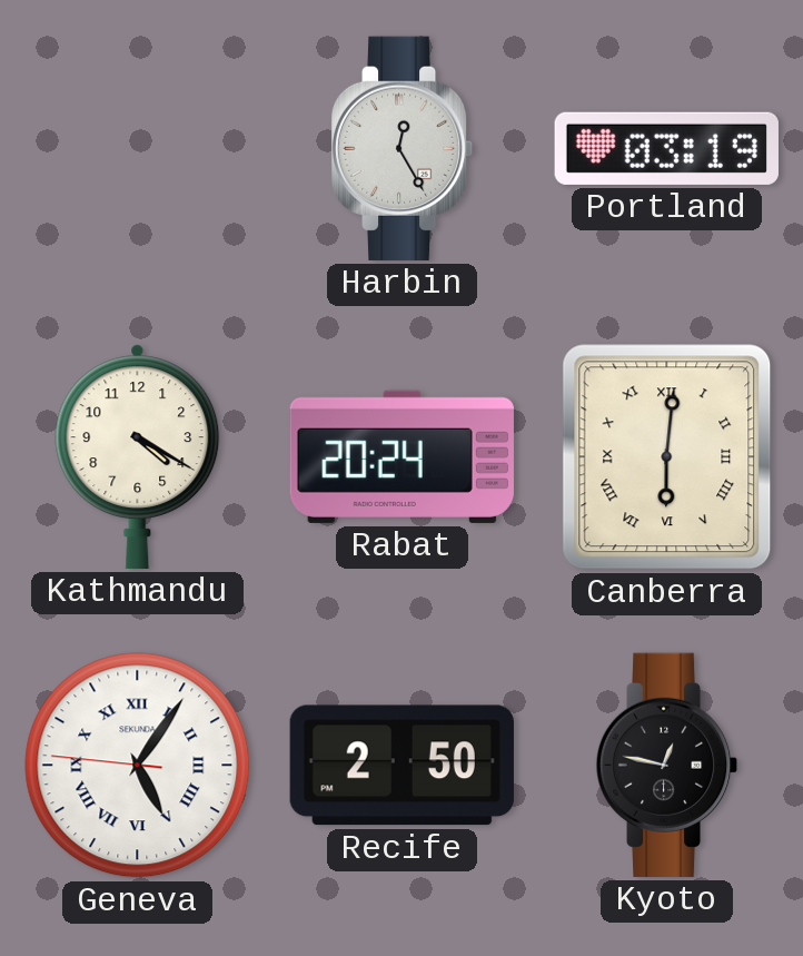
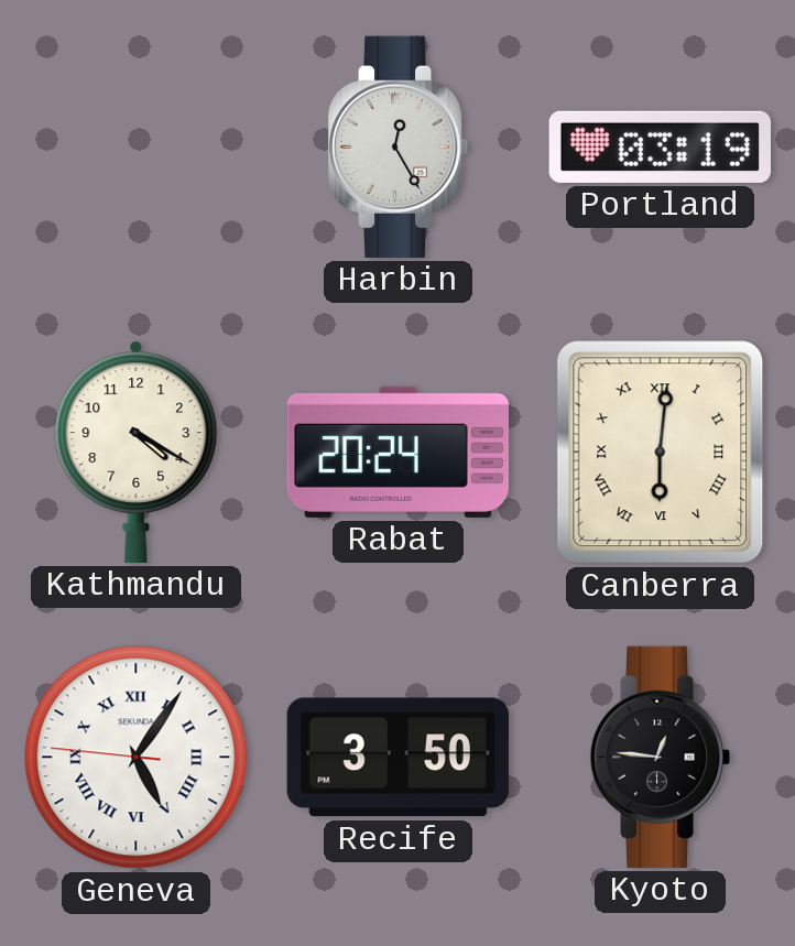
Recife: 2:50 -> 3:50 (397, 758)
Kyoto: 12:47 -> 12:46 (661, 757)
